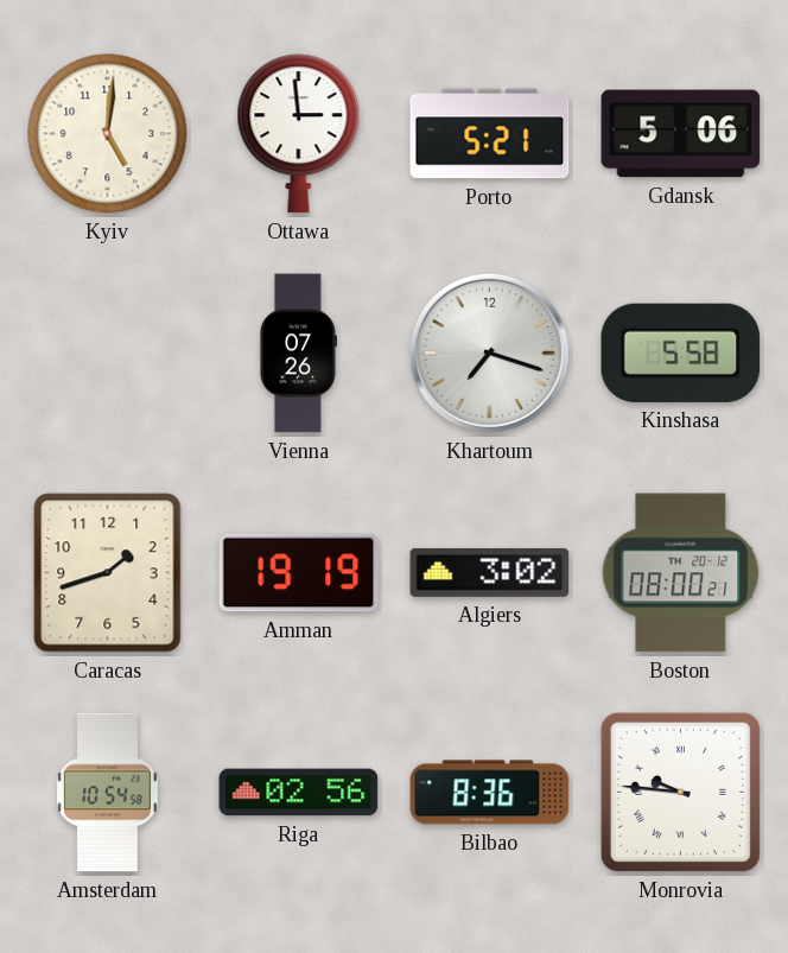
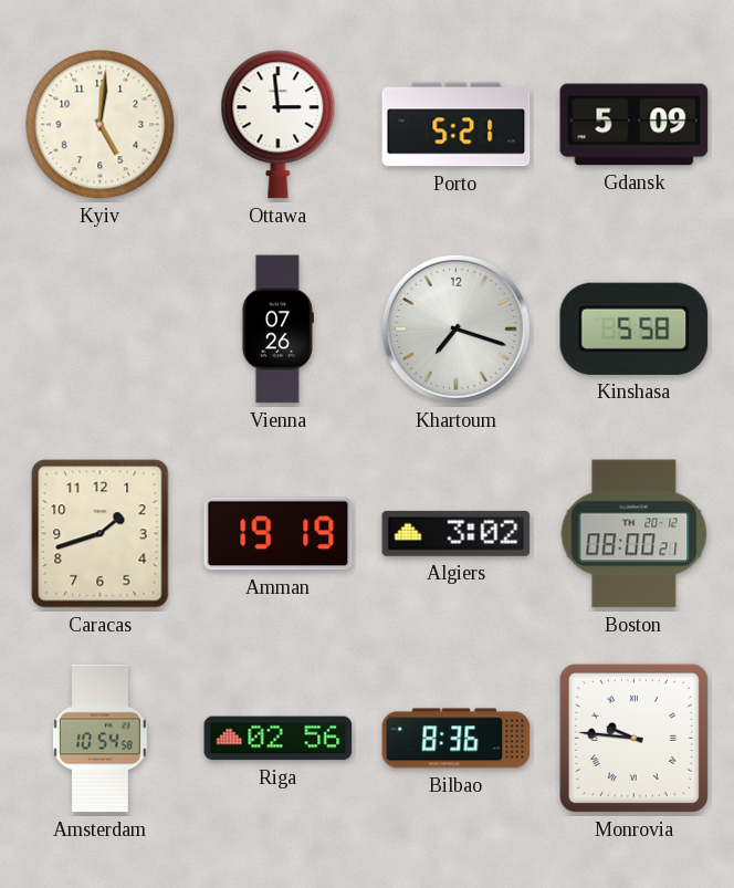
Gdansk: 5:06 -> 5:09 (635, 125)
